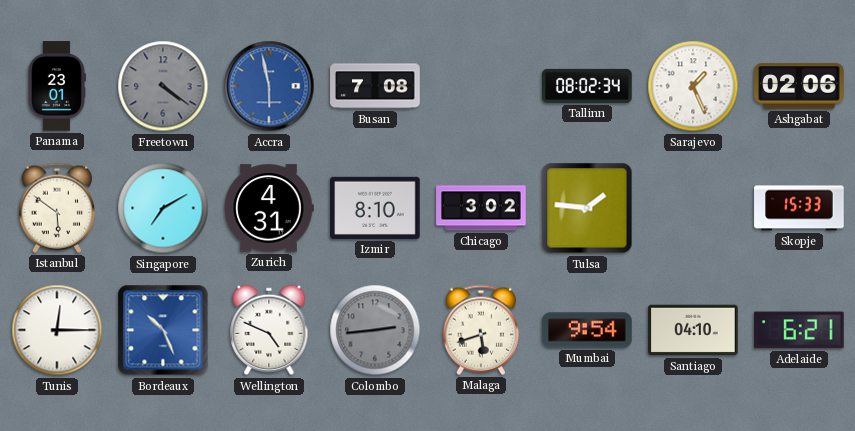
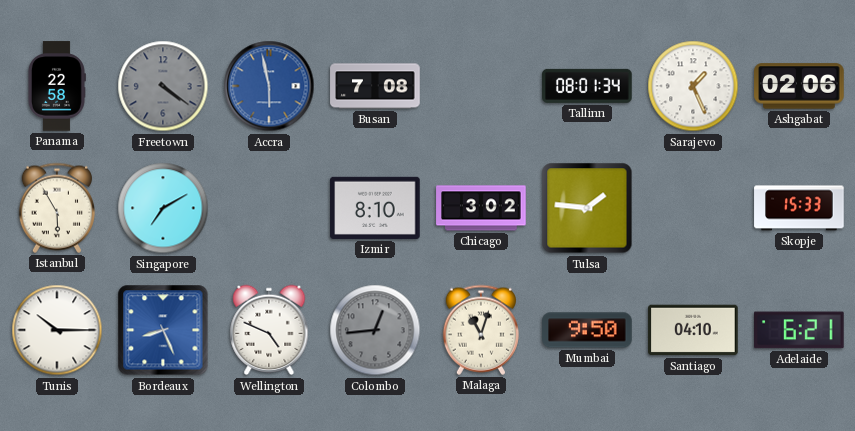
Panama: 23:01 -> 22:58 (56, 86)
Tallinn: 08:02 -> 08:01 (587, 86)
Istanbul: 5:51 -> 5:55 (57, 208)
Zurich: 4:31 -> none (269, 208)
Tunis: 12:15 -> 10:15 (57, 330)
Bordeaux: 10:26 -> 8:26 (163, 330)
Colombo: 2:44 -> 12:44 (375, 330)
Malaga: 5:42 -> 11:03 (481, 330)
Mumbai: 9:54 -> 9:50 (587, 330)
